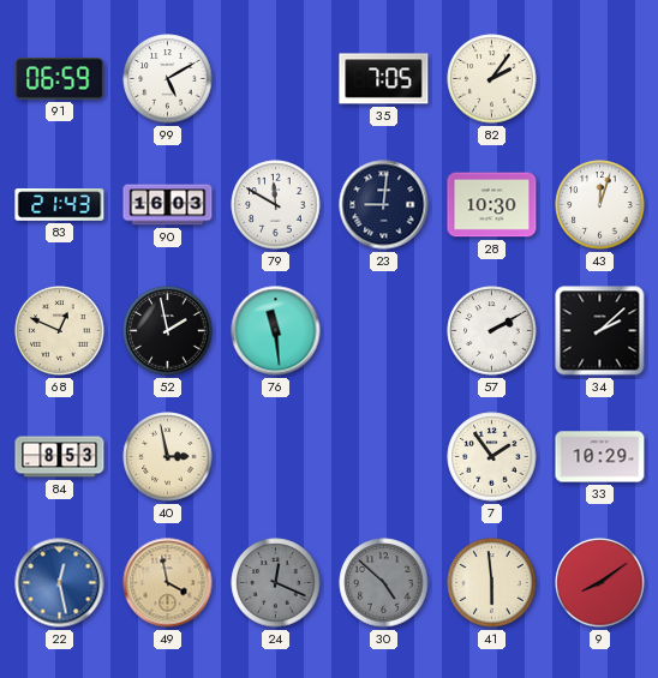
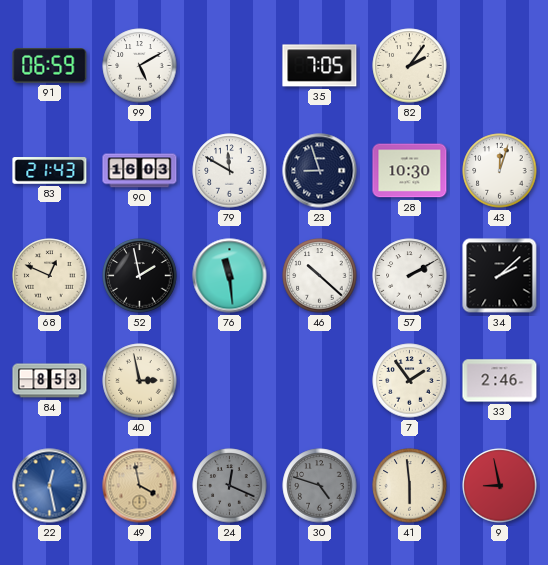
23: 9:01 -> 8:57 (320, 171)
46: none -> 10:22 (320, 276)
33: 10:29 -> 2:46 (500, 381)
30: 4:52 -> 4:48 (320, 486)
9: 8:09 -> 8:58 (500, 486)
